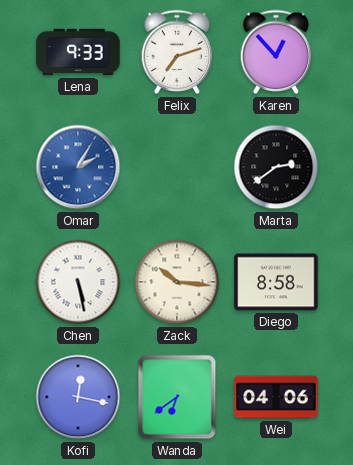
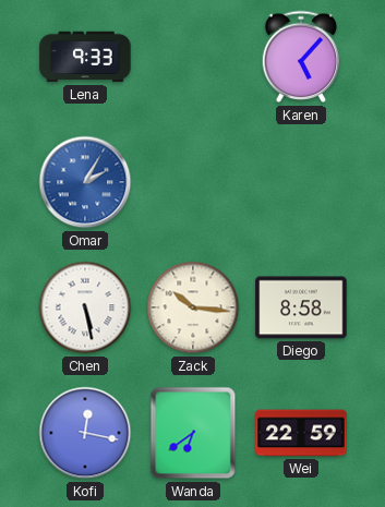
Felix: 7:12 -> none (177, 52)
Karen: 12:53 -> 5:07 (301, 57)
Marta: 2:39 -> none (276, 167)
Wei: 04:06 -> 22:59 (301, 433)
